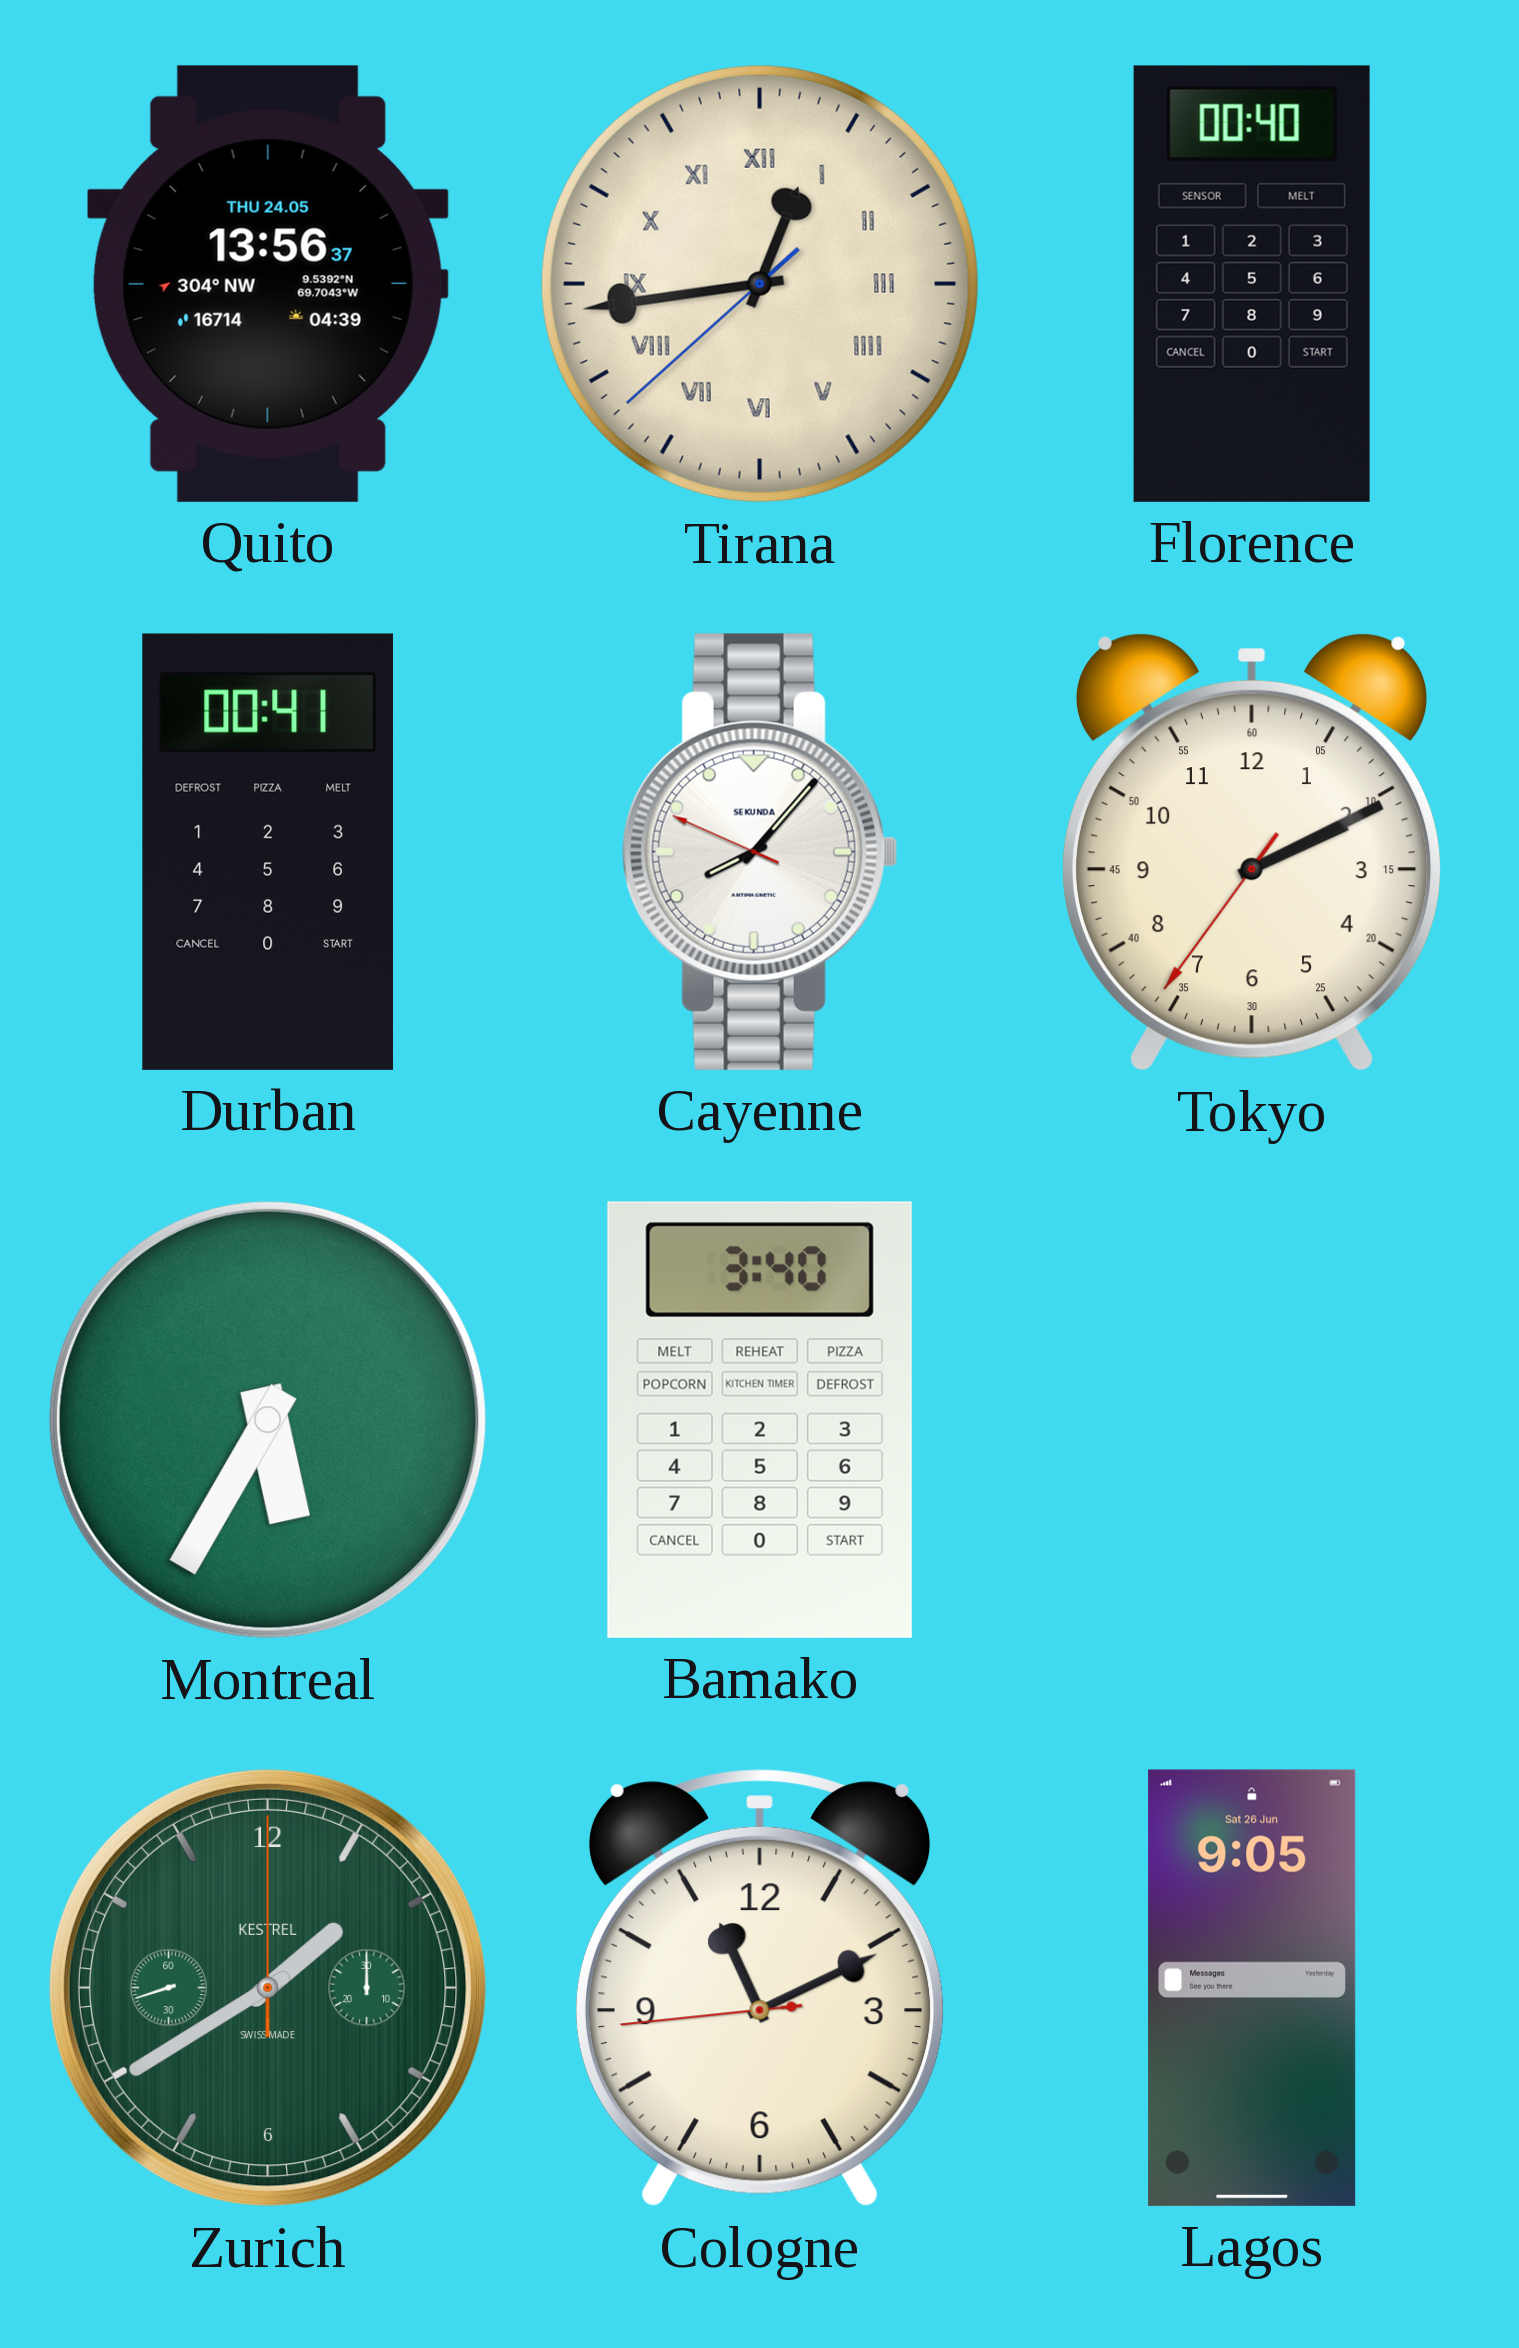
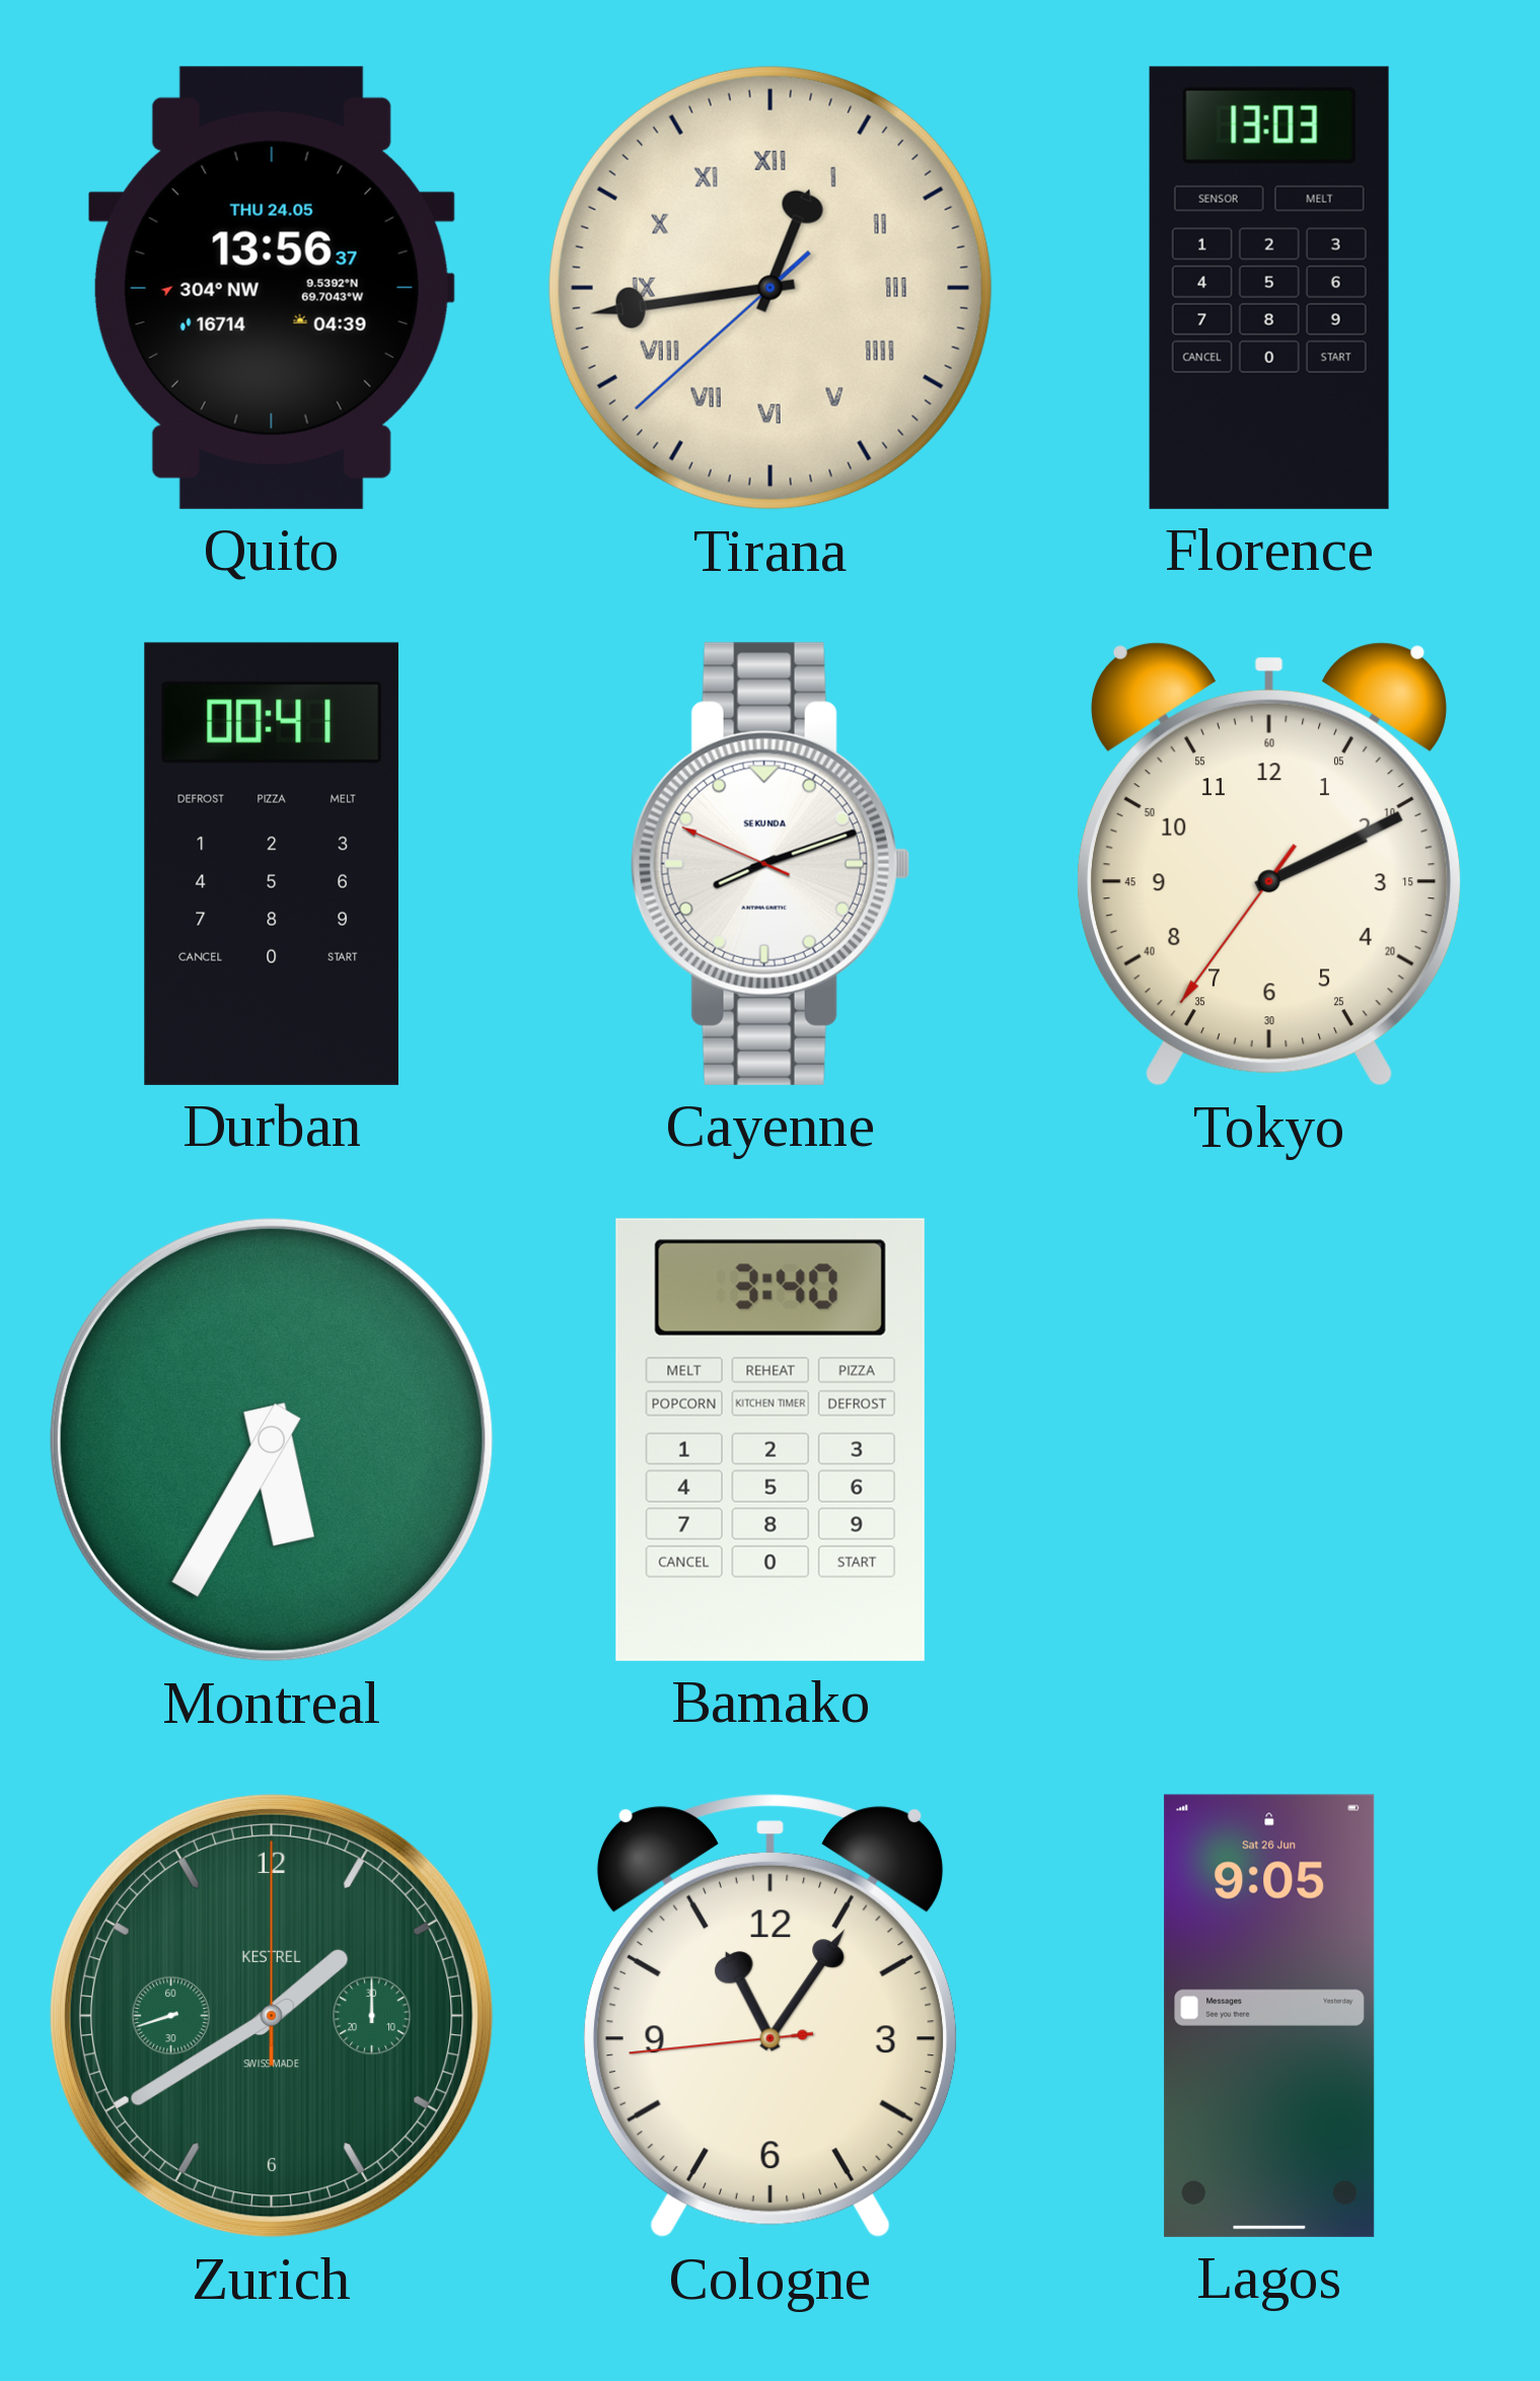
Florence: 00:40 -> 13:03 (1269, 288)
Cayenne: 8:06 -> 8:11 (771, 864)
Cologne: 11:10 -> 11:05 (771, 2016)
